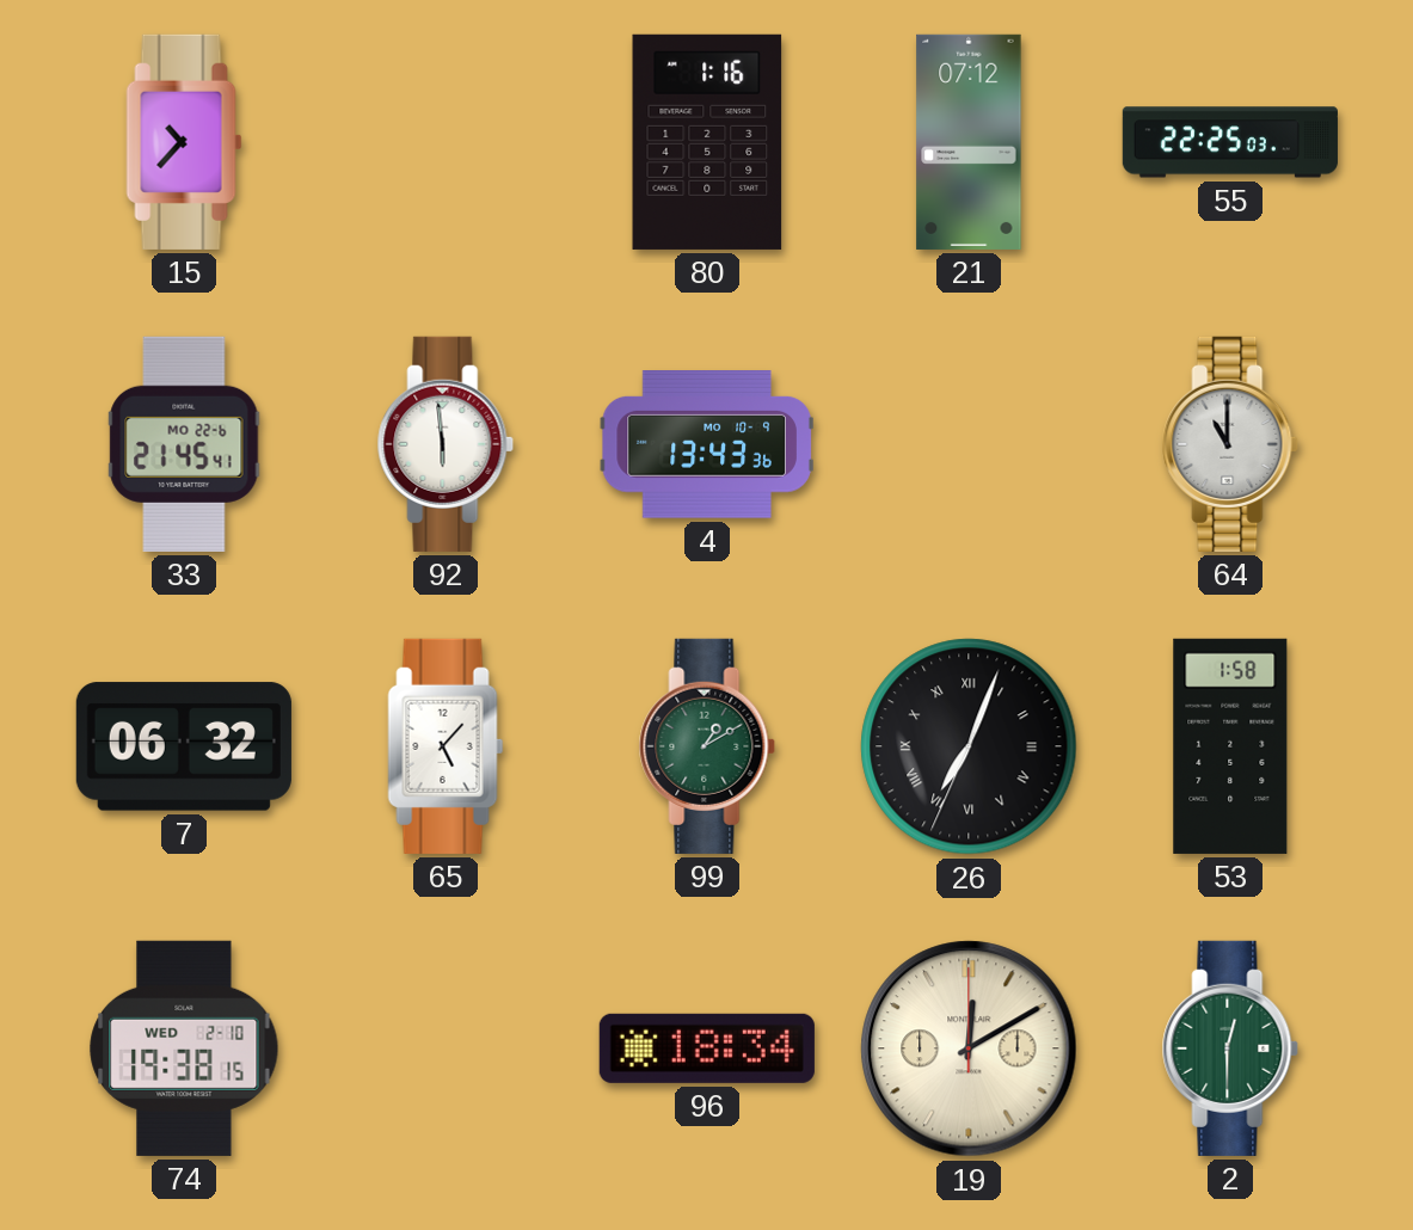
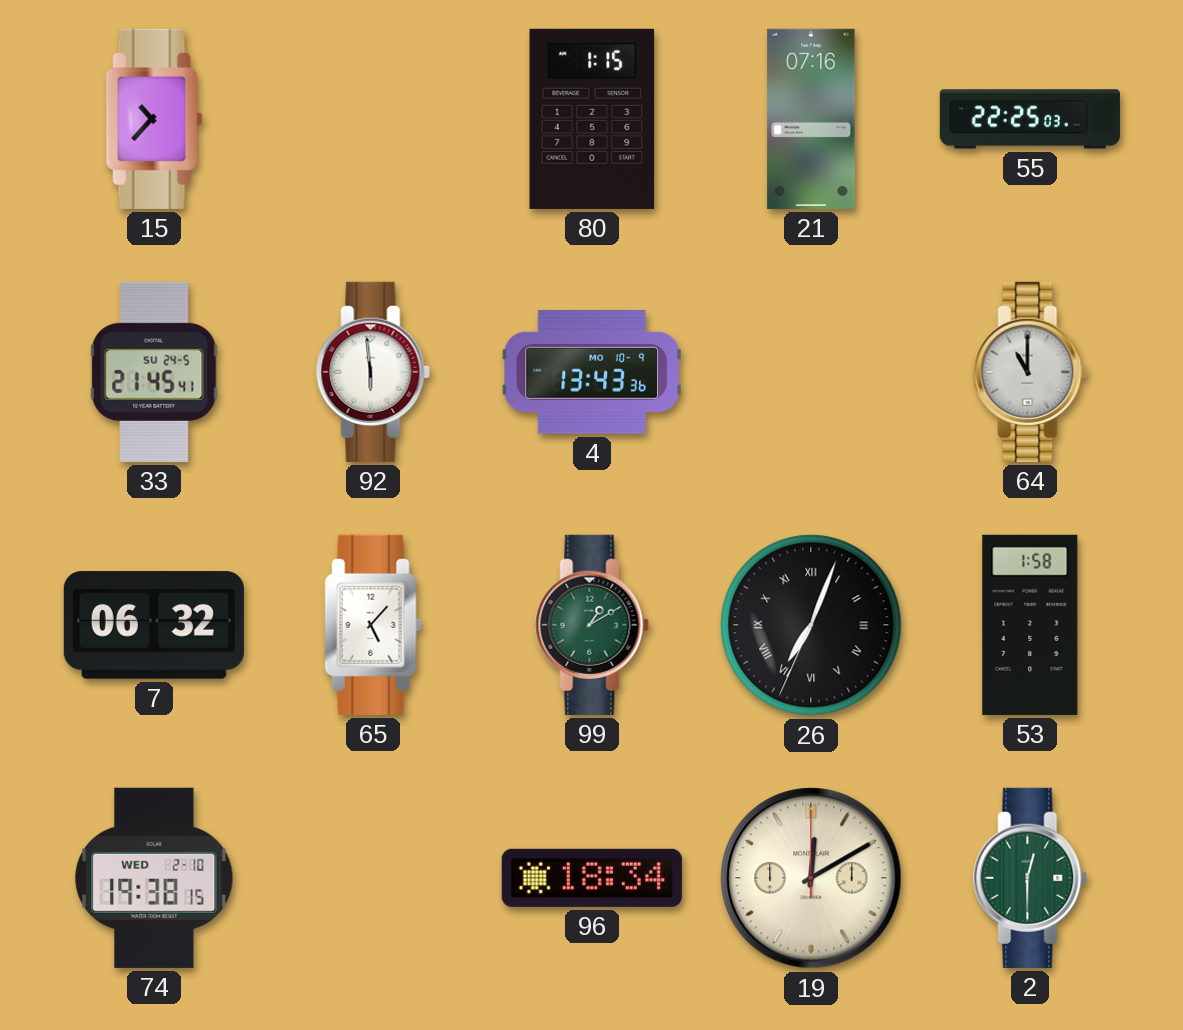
80: 1:16 -> 1:15 (592, 119)
21: 07:12 -> 07:16 (811, 119)
33 date: MO 22-6 -> SU 24-5 (154, 372)
